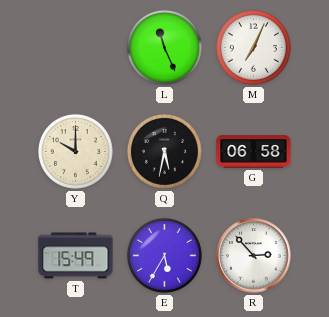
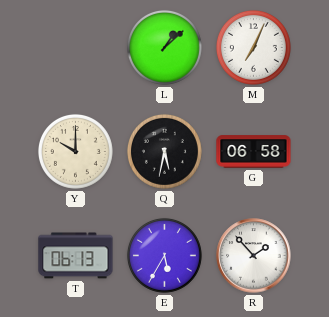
L: 11:26 -> 1:08 (164, 47)
T: 15:49 -> 06:13 (76, 256)
R: 2:53 -> 1:53 (254, 256)
